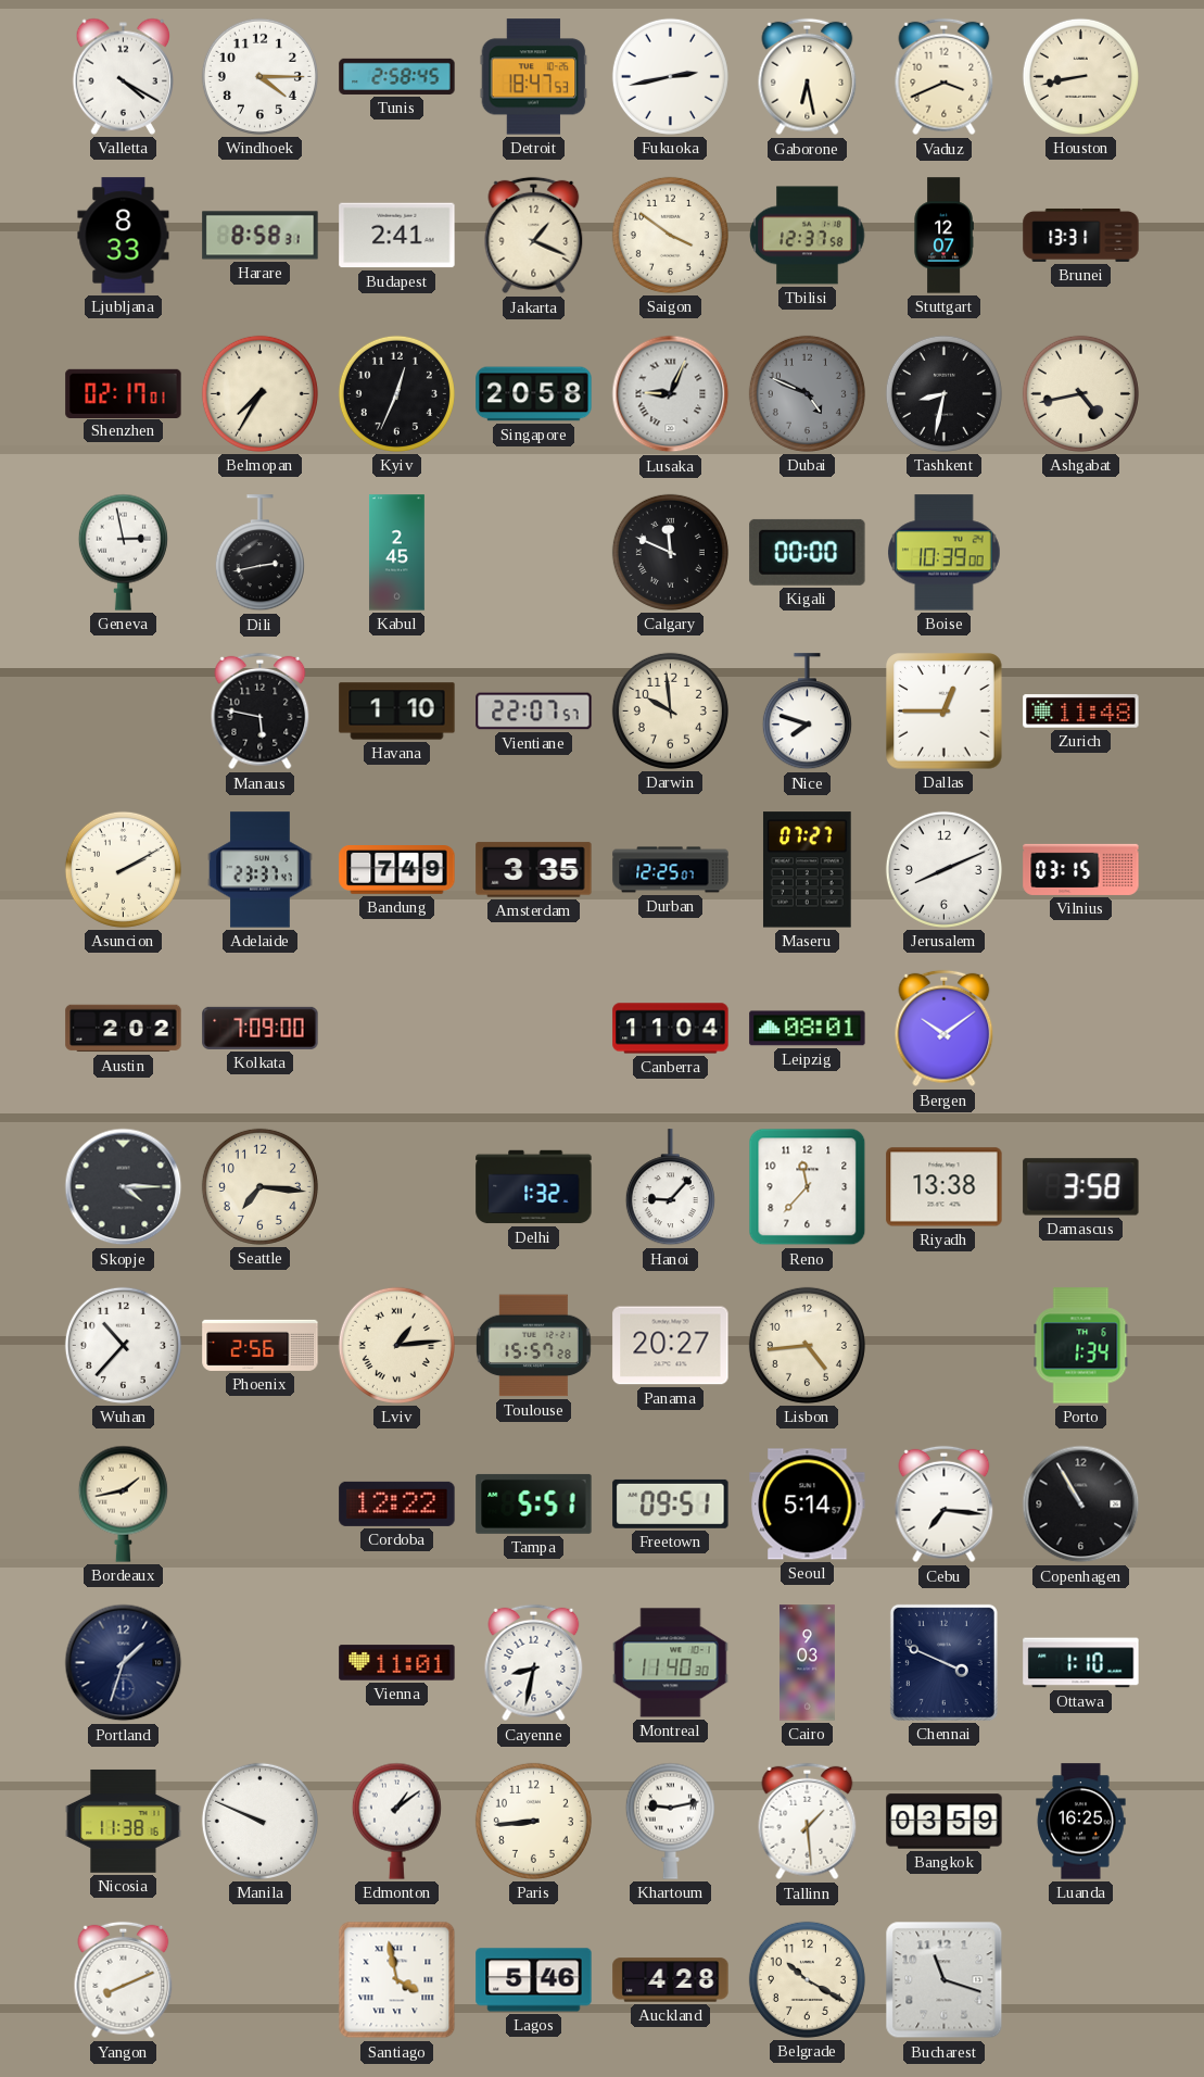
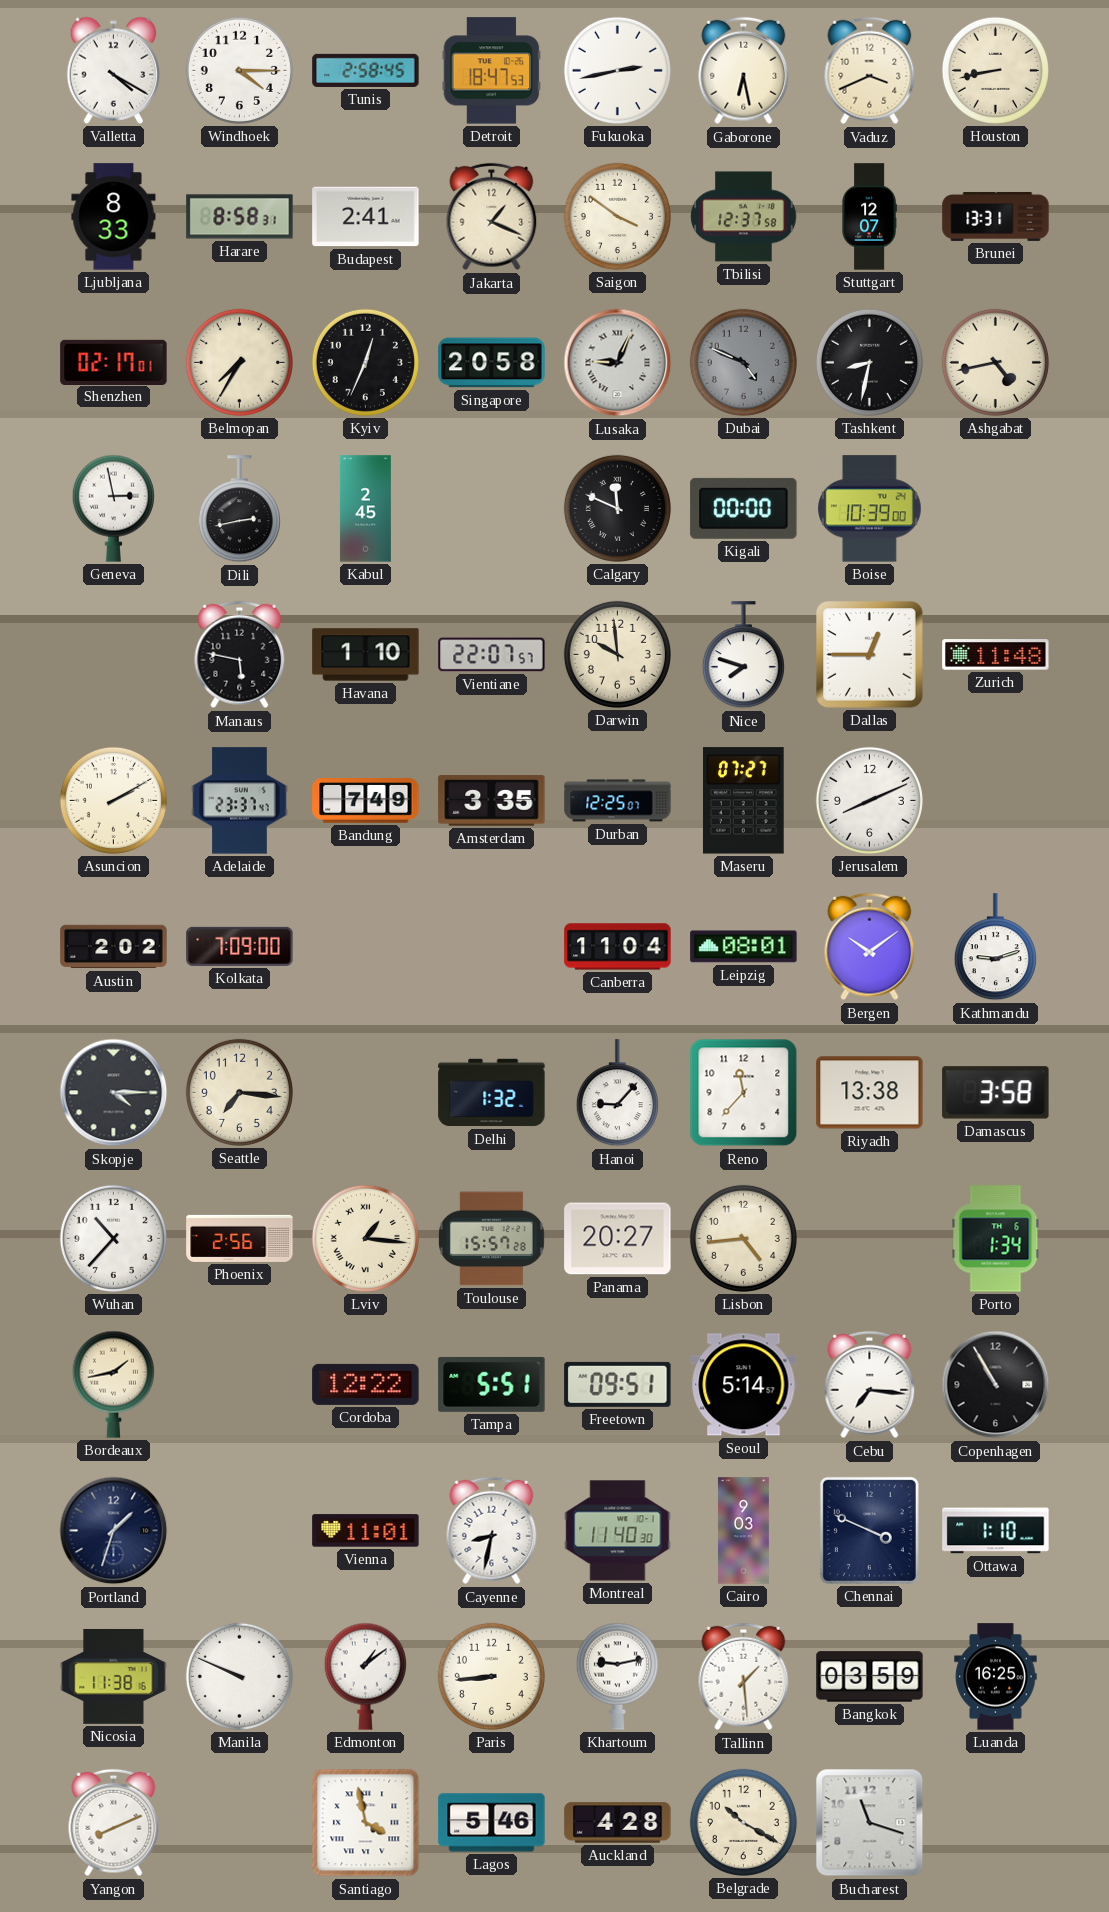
Vilnius: 03:15 -> none (1081, 869)
Kathmandu: none -> 9:12 (995, 947)
Lviv: 1:14 -> 1:16 (365, 1238)
